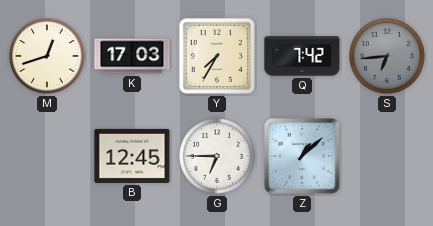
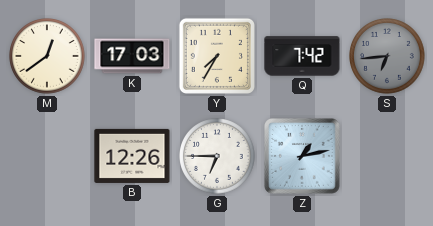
M: 12:42 -> 12:39 (47, 56)
B: 12:45 -> 12:26 (132, 156)
Z: 1:08 -> 1:13 (303, 157)
